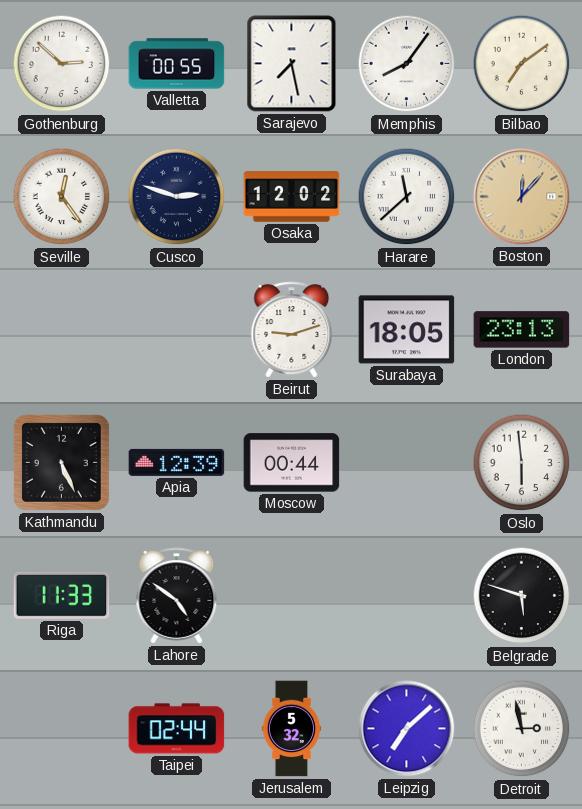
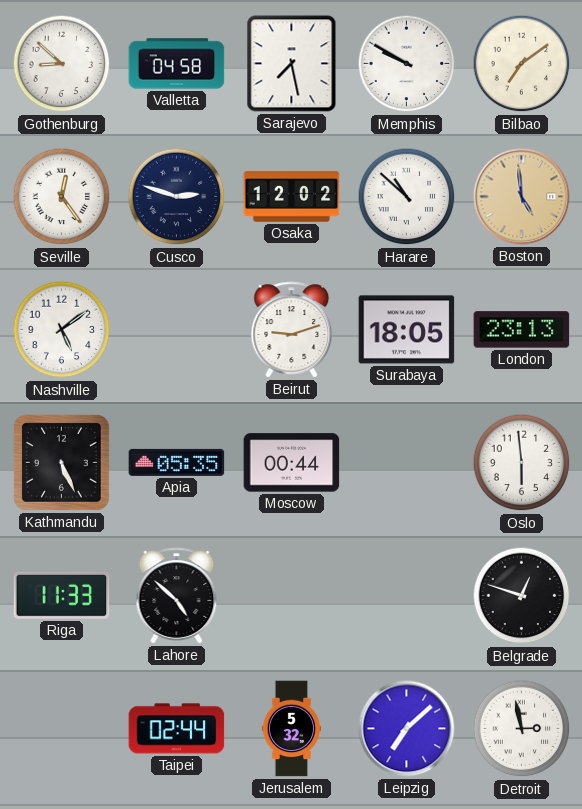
Gothenburg: 2:52 -> 8:52 (62, 64)
Valletta: 00:55 -> 04:58 (177, 64)
Memphis: 8:06 -> 9:50 (407, 64)
Harare: 11:38 -> 10:52 (407, 197)
Boston: 12:07 -> 4:59 (522, 197)
Nashville: none -> 5:09 (62, 330)
Apia: 12:39 -> 05:35 (177, 462)
Lahore: 4:51 -> 4:52 (177, 596)
Belgrade: 5:48 -> 12:48 (522, 596)
